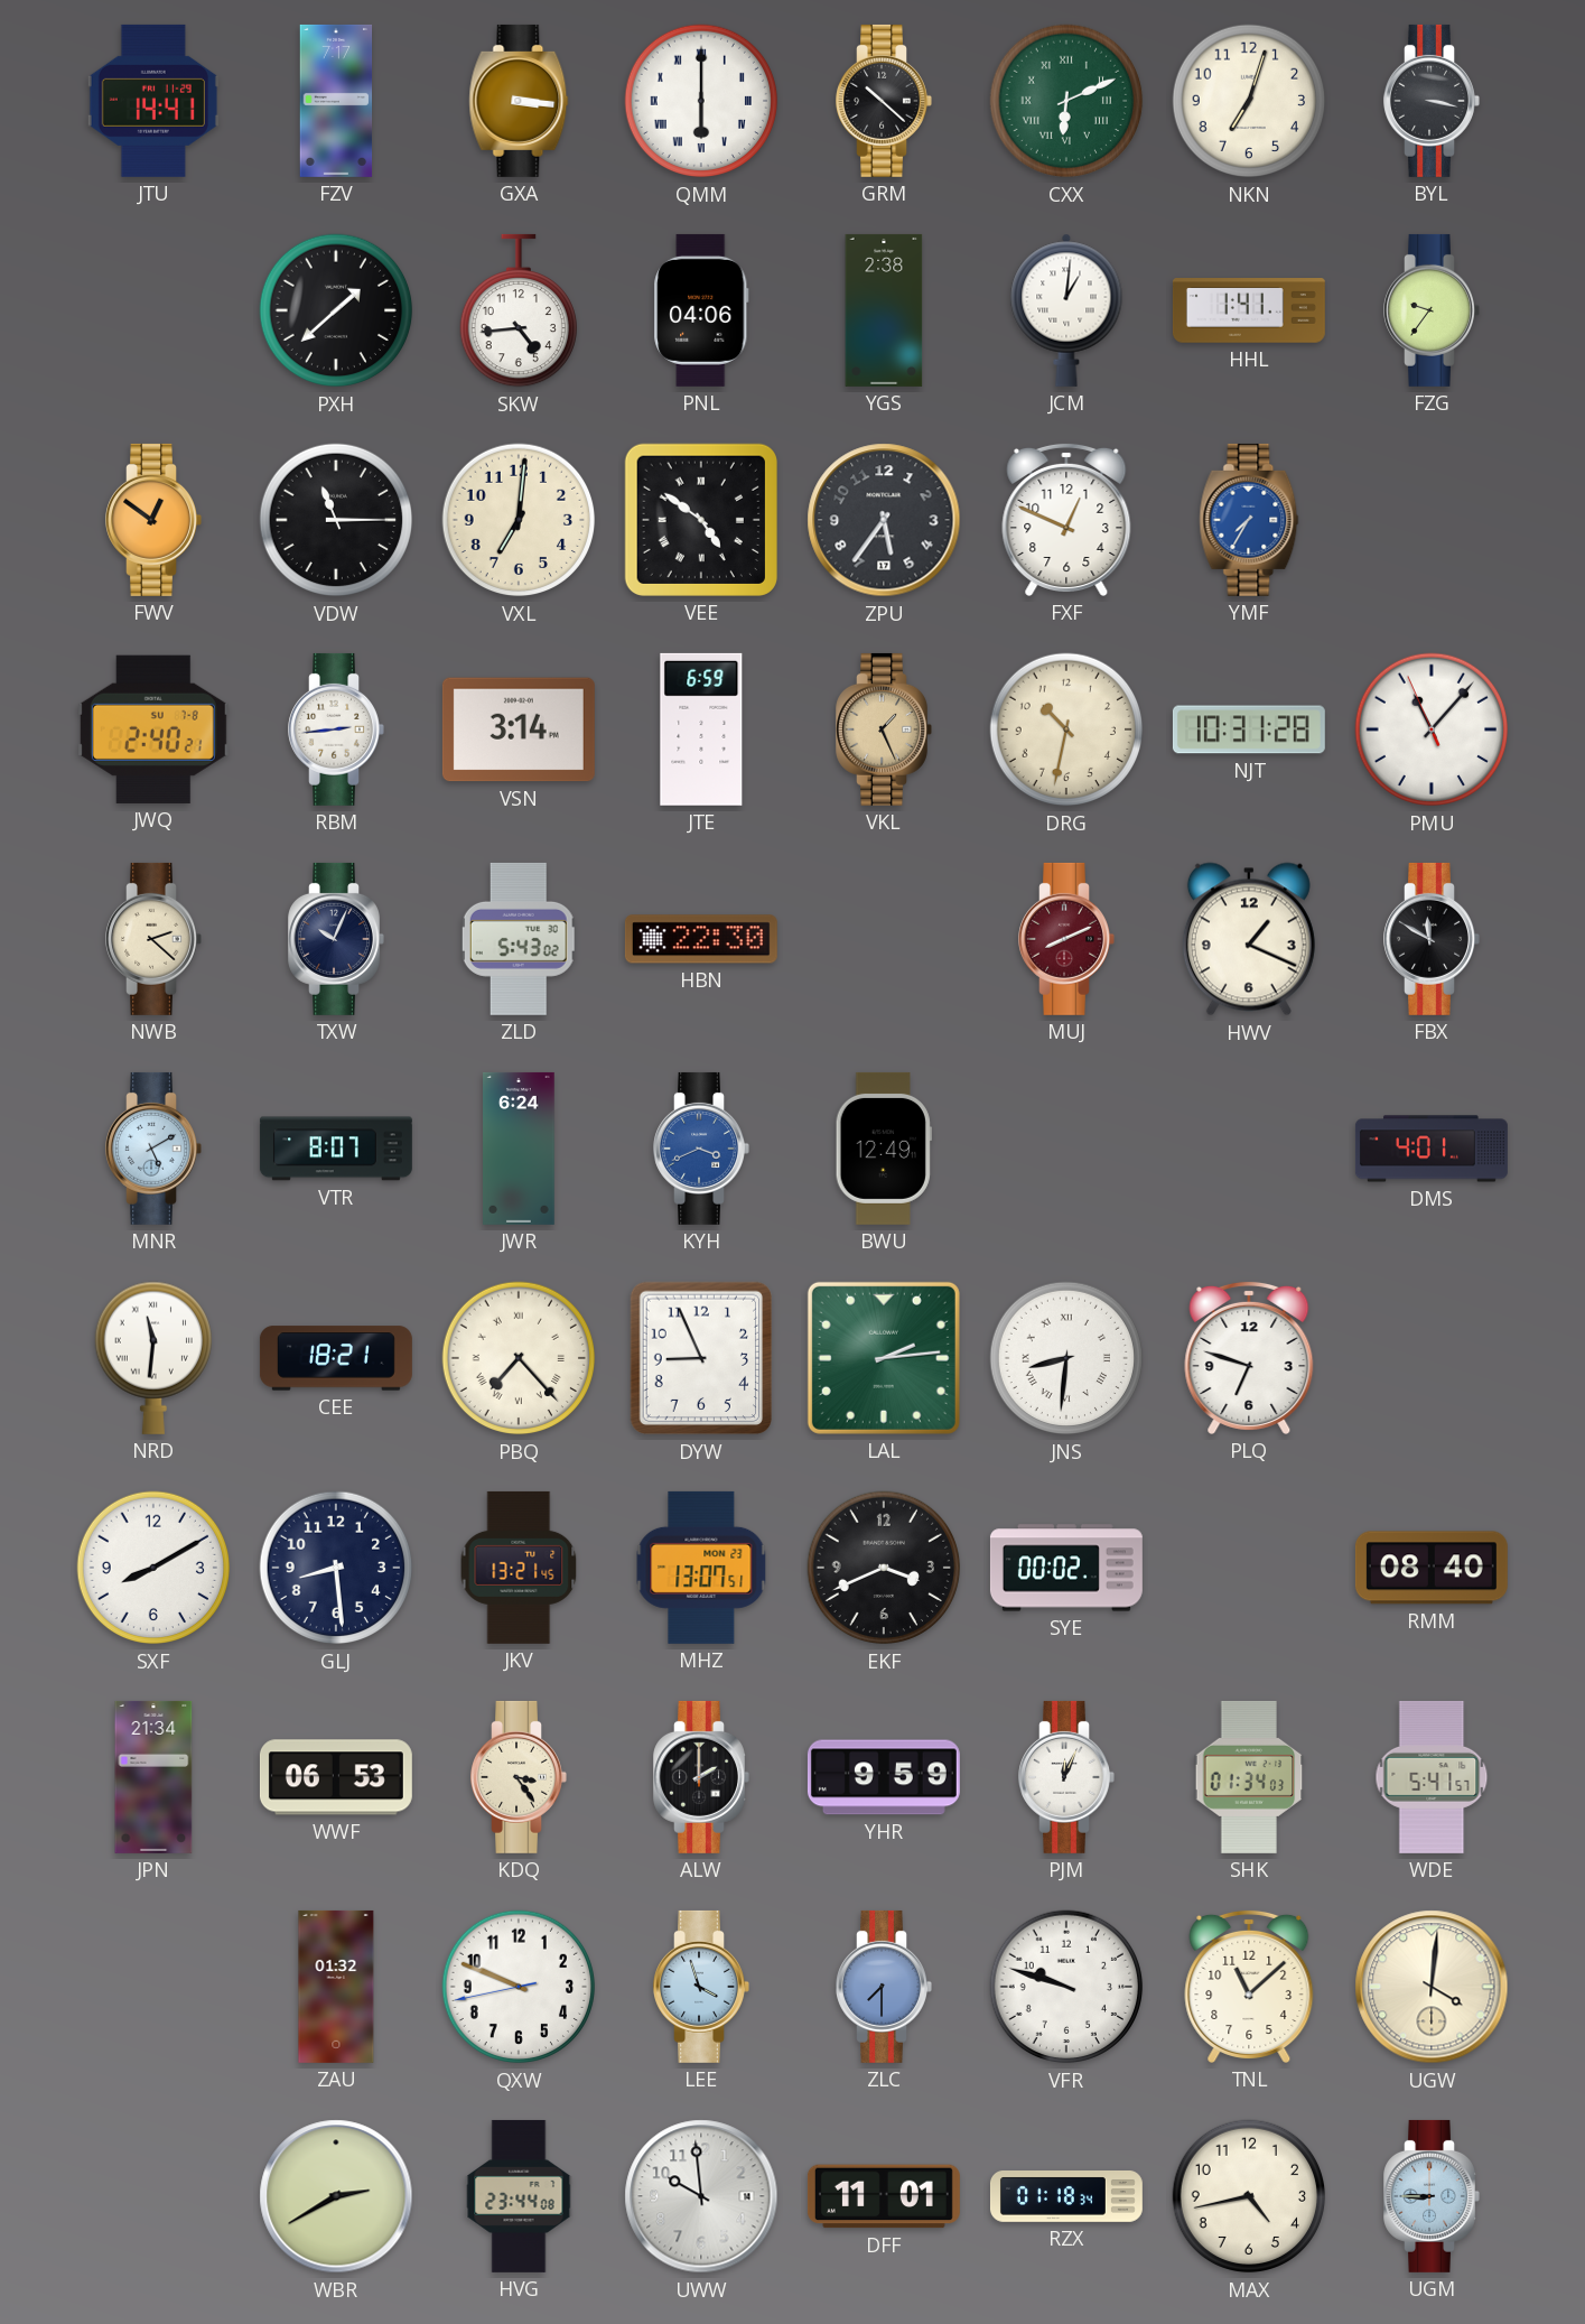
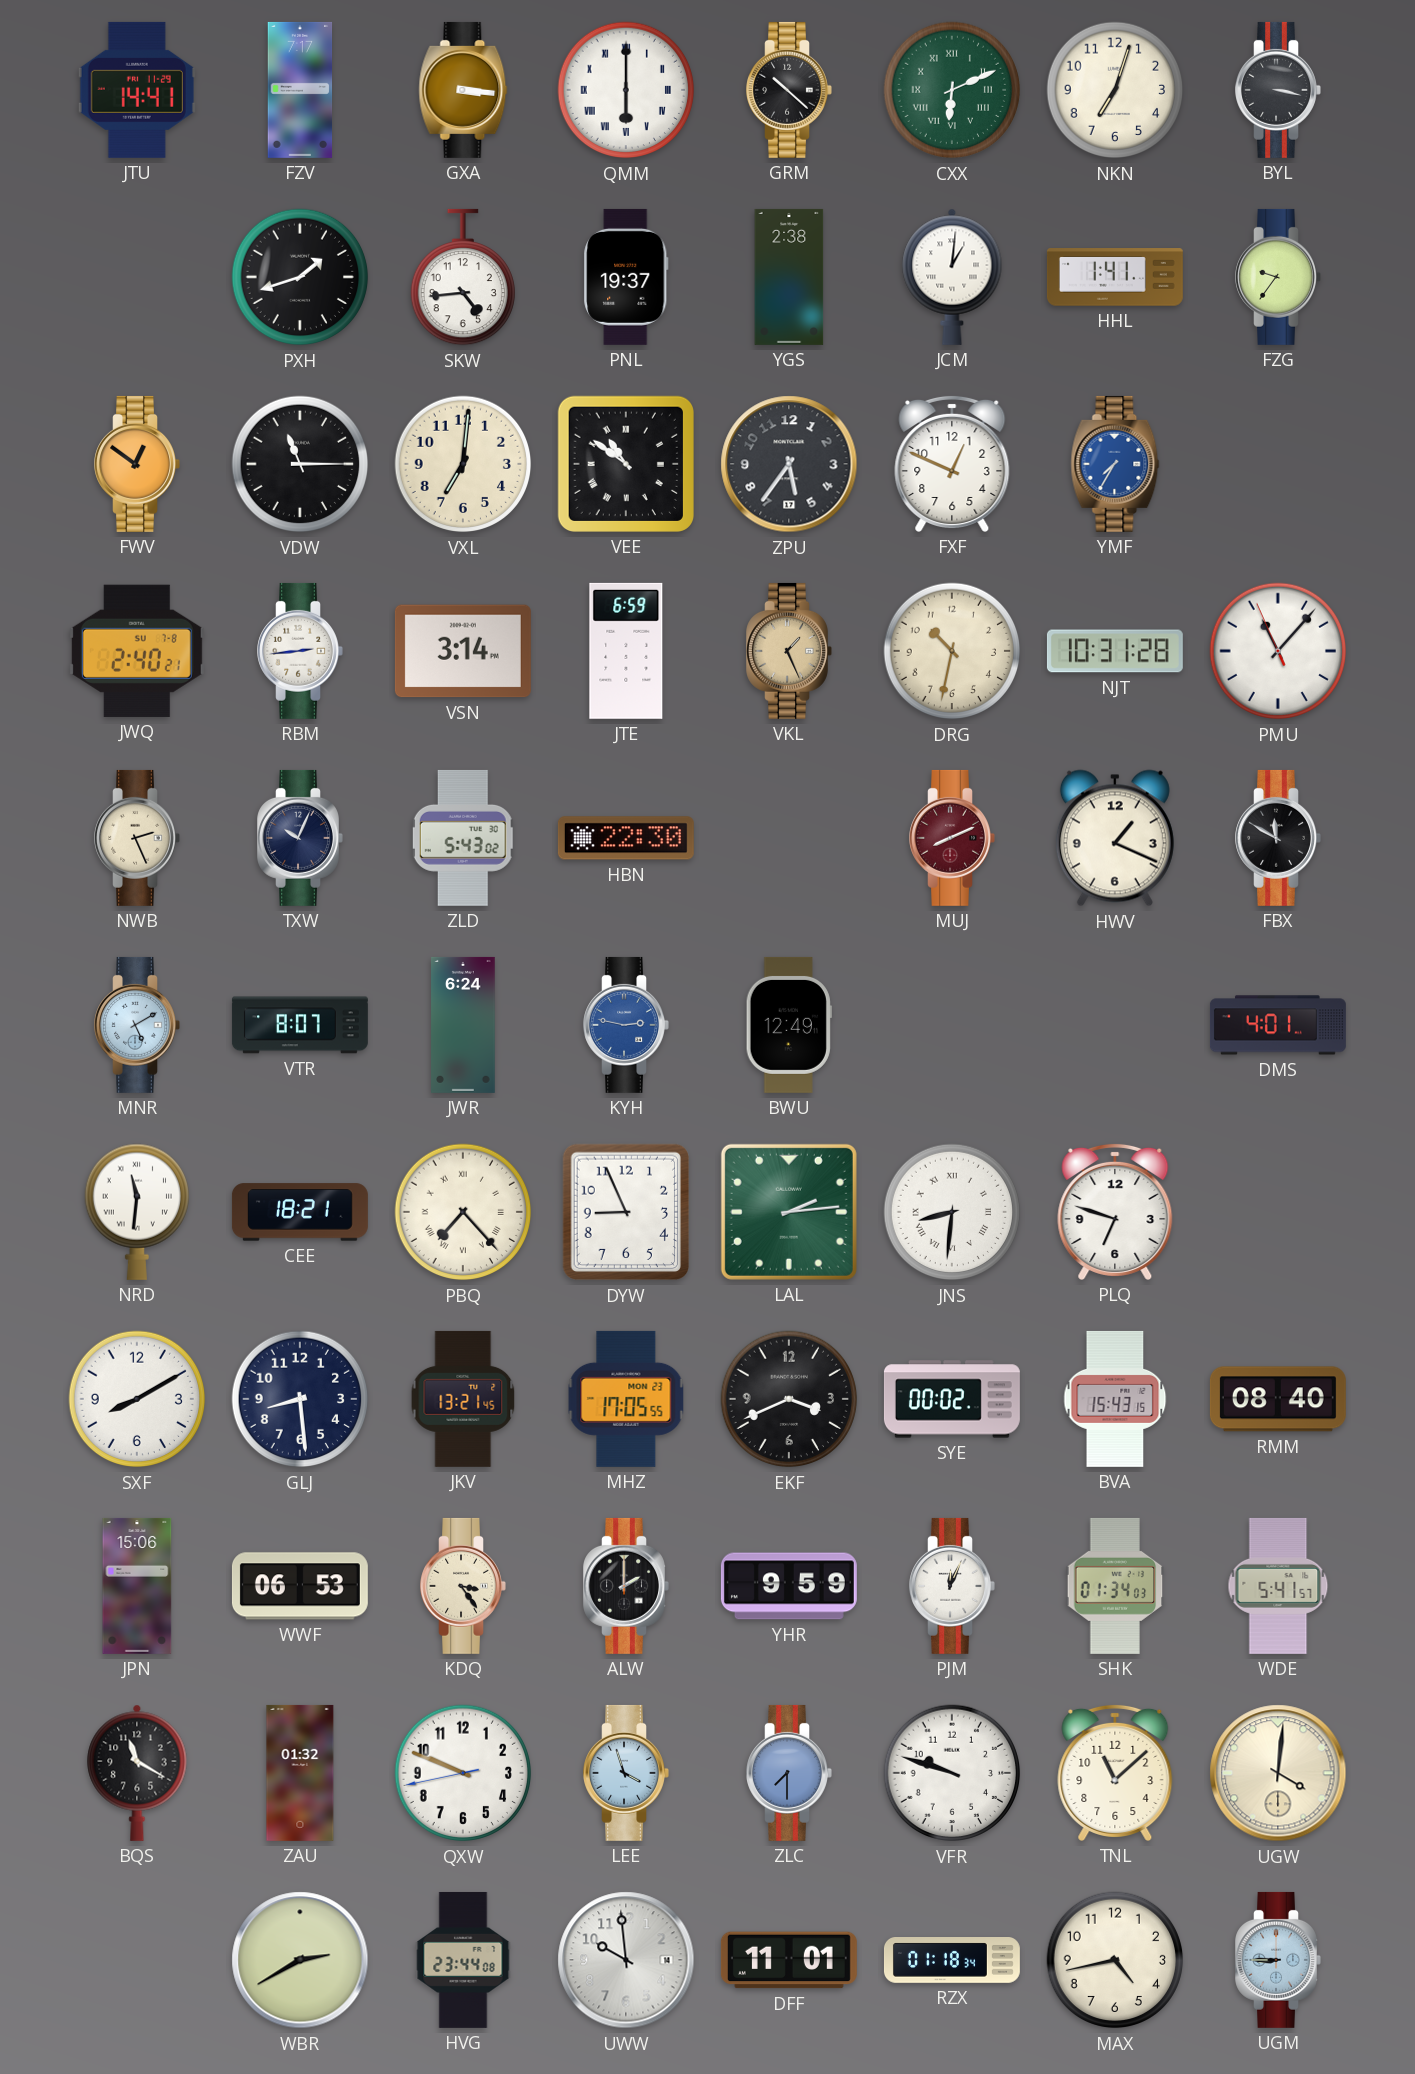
PXH: 1:38 -> 1:42 (300, 277)
PNL: 04:06 -> 19:37 (626, 277)
VEE: 4:51 -> 10:51 (626, 464)
NWB: 2:22 -> 2:26 (137, 838)
KYH: 3:41 -> 2:47 (626, 1025)
MHZ: 13:07 -> 17:05 (626, 1399)
BVA: none -> 15:43 (1115, 1399)
JPN: 21:34 -> 15:06 (137, 1586)
BQS: none -> 11:20 (137, 1773)
